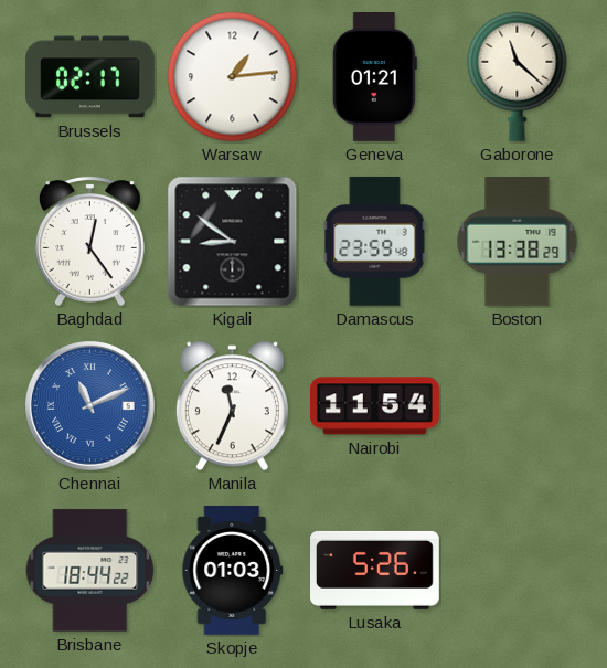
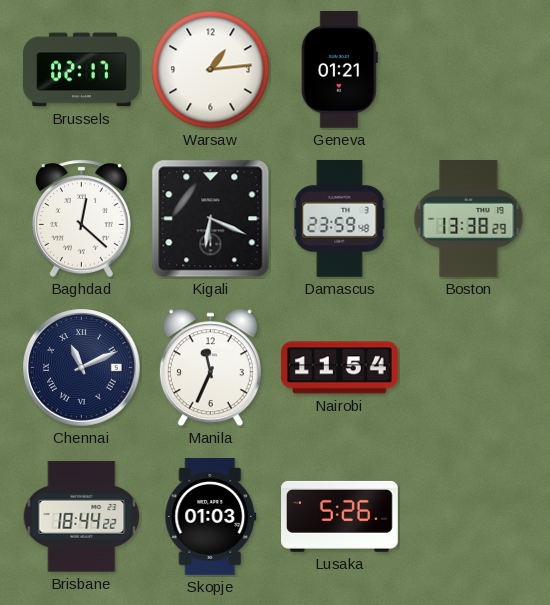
Gaborone: 11:22 -> none (518, 76)
Baghdad: 12:24 -> 12:22 (81, 218)
Kigali: 8:51 -> 6:19 (211, 219)
Chennai dial: blue -> navy (82, 368)
